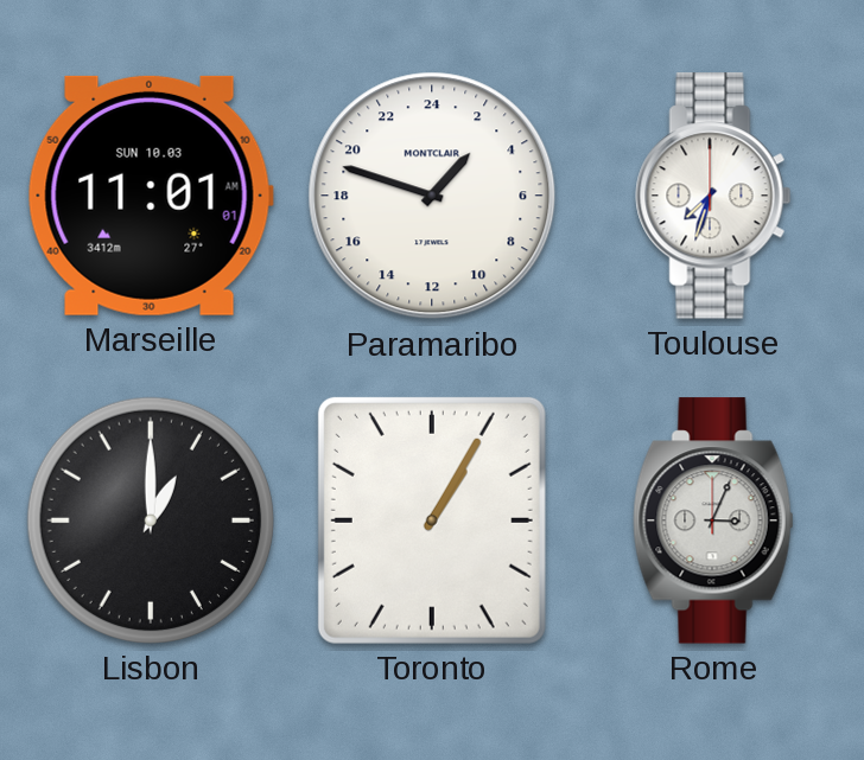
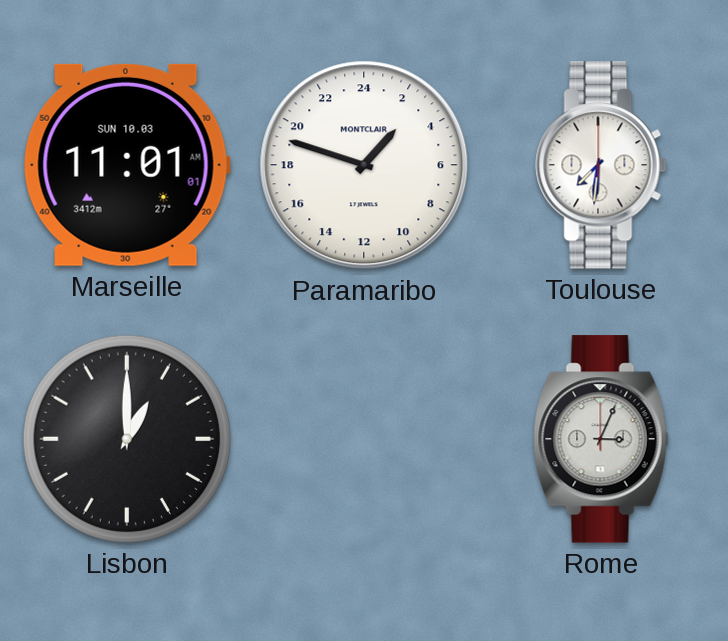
Toulouse: 7:33 -> 7:31 (601, 165)
Toronto: 1:05 -> none (432, 520)
